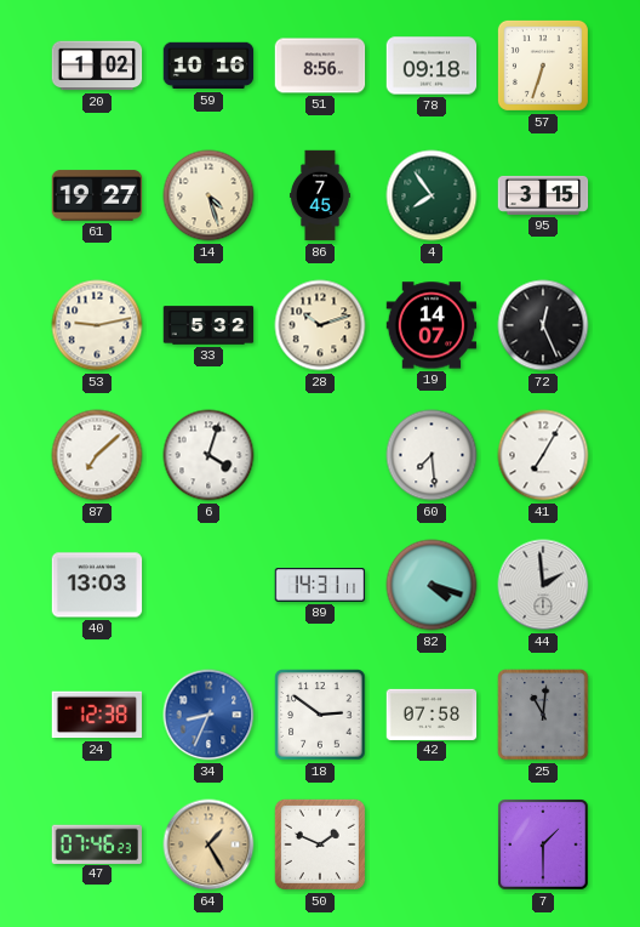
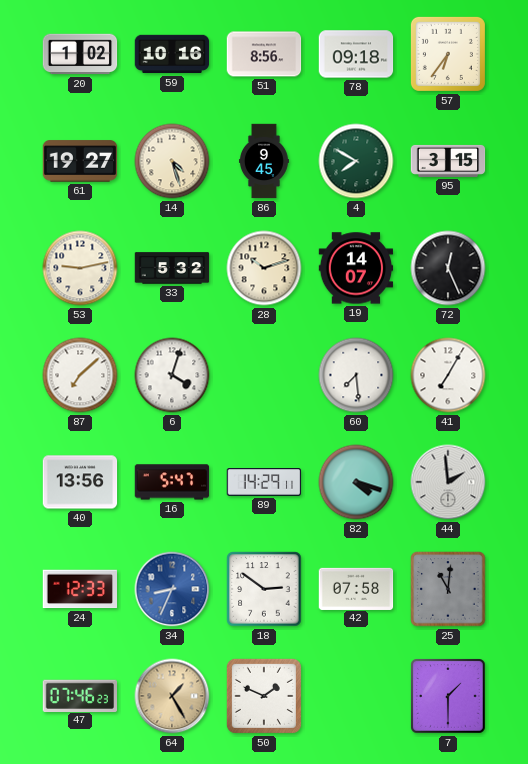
57: 6:33 -> 6:36 (448, 54)
86: 7:45 -> 9:45 (264, 161)
4: 7:54 -> 7:50 (356, 161)
40: 13:03 -> 13:56 (80, 482)
16: none -> 5:47 (172, 482)
89: 14:31 -> 14:29 (264, 482)
24: 12:38 -> 12:33 (80, 589)
